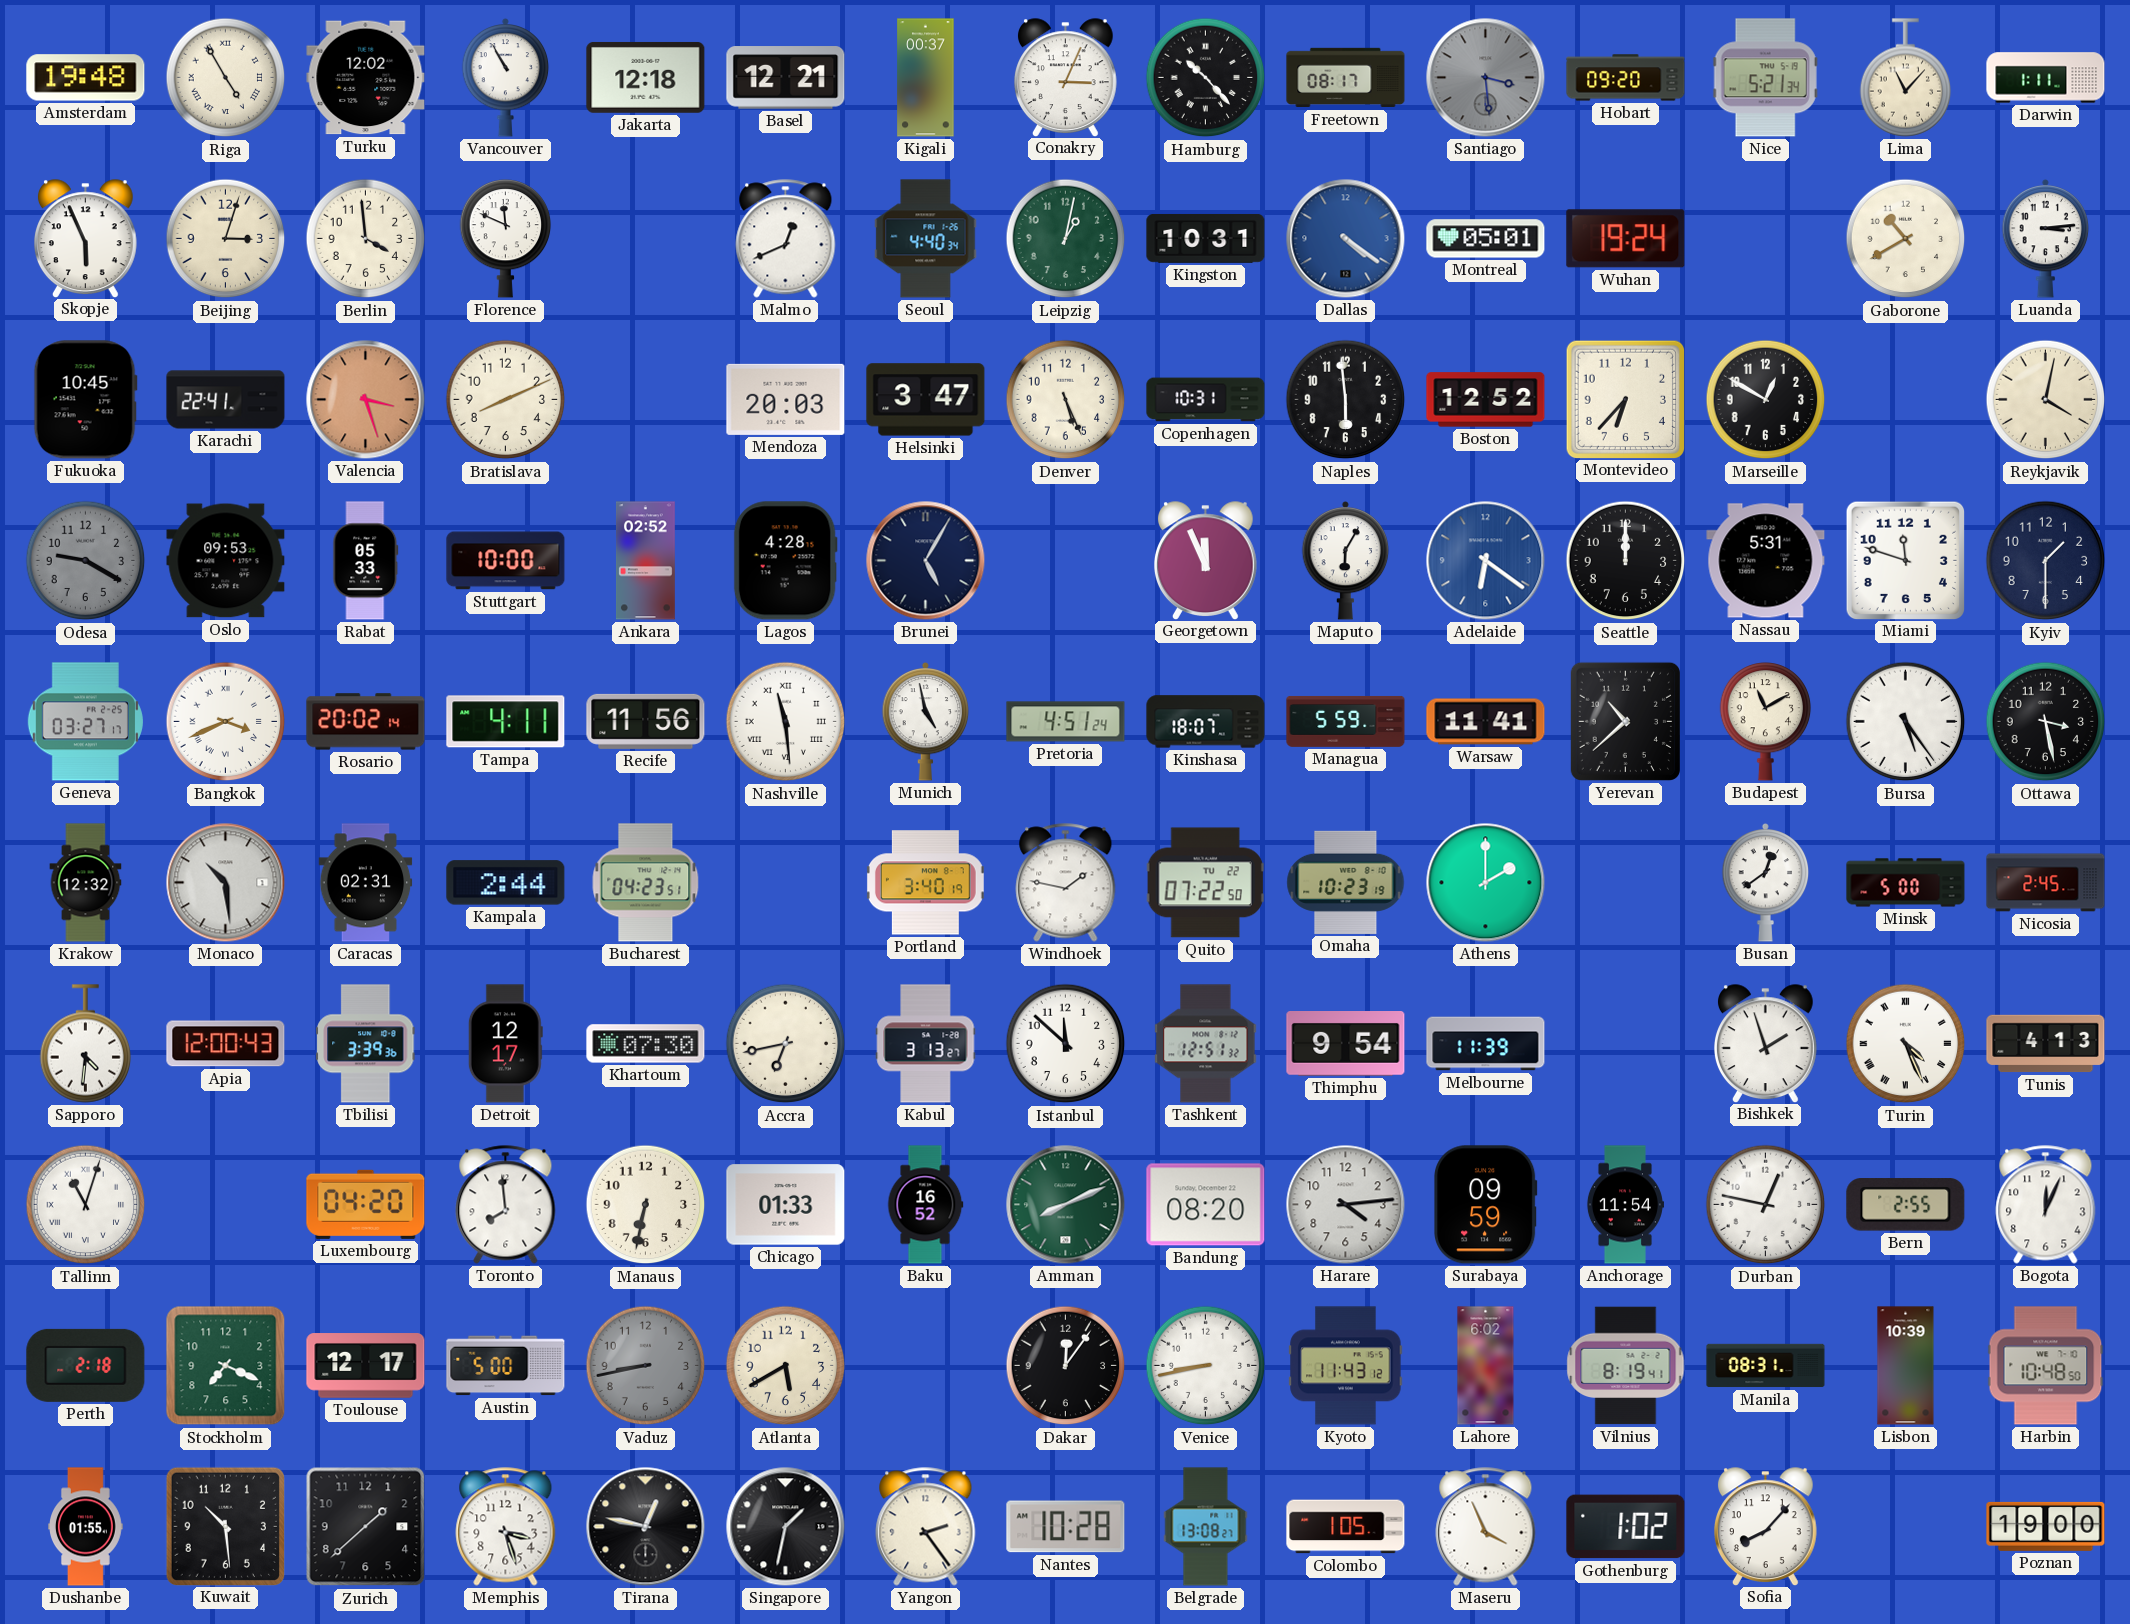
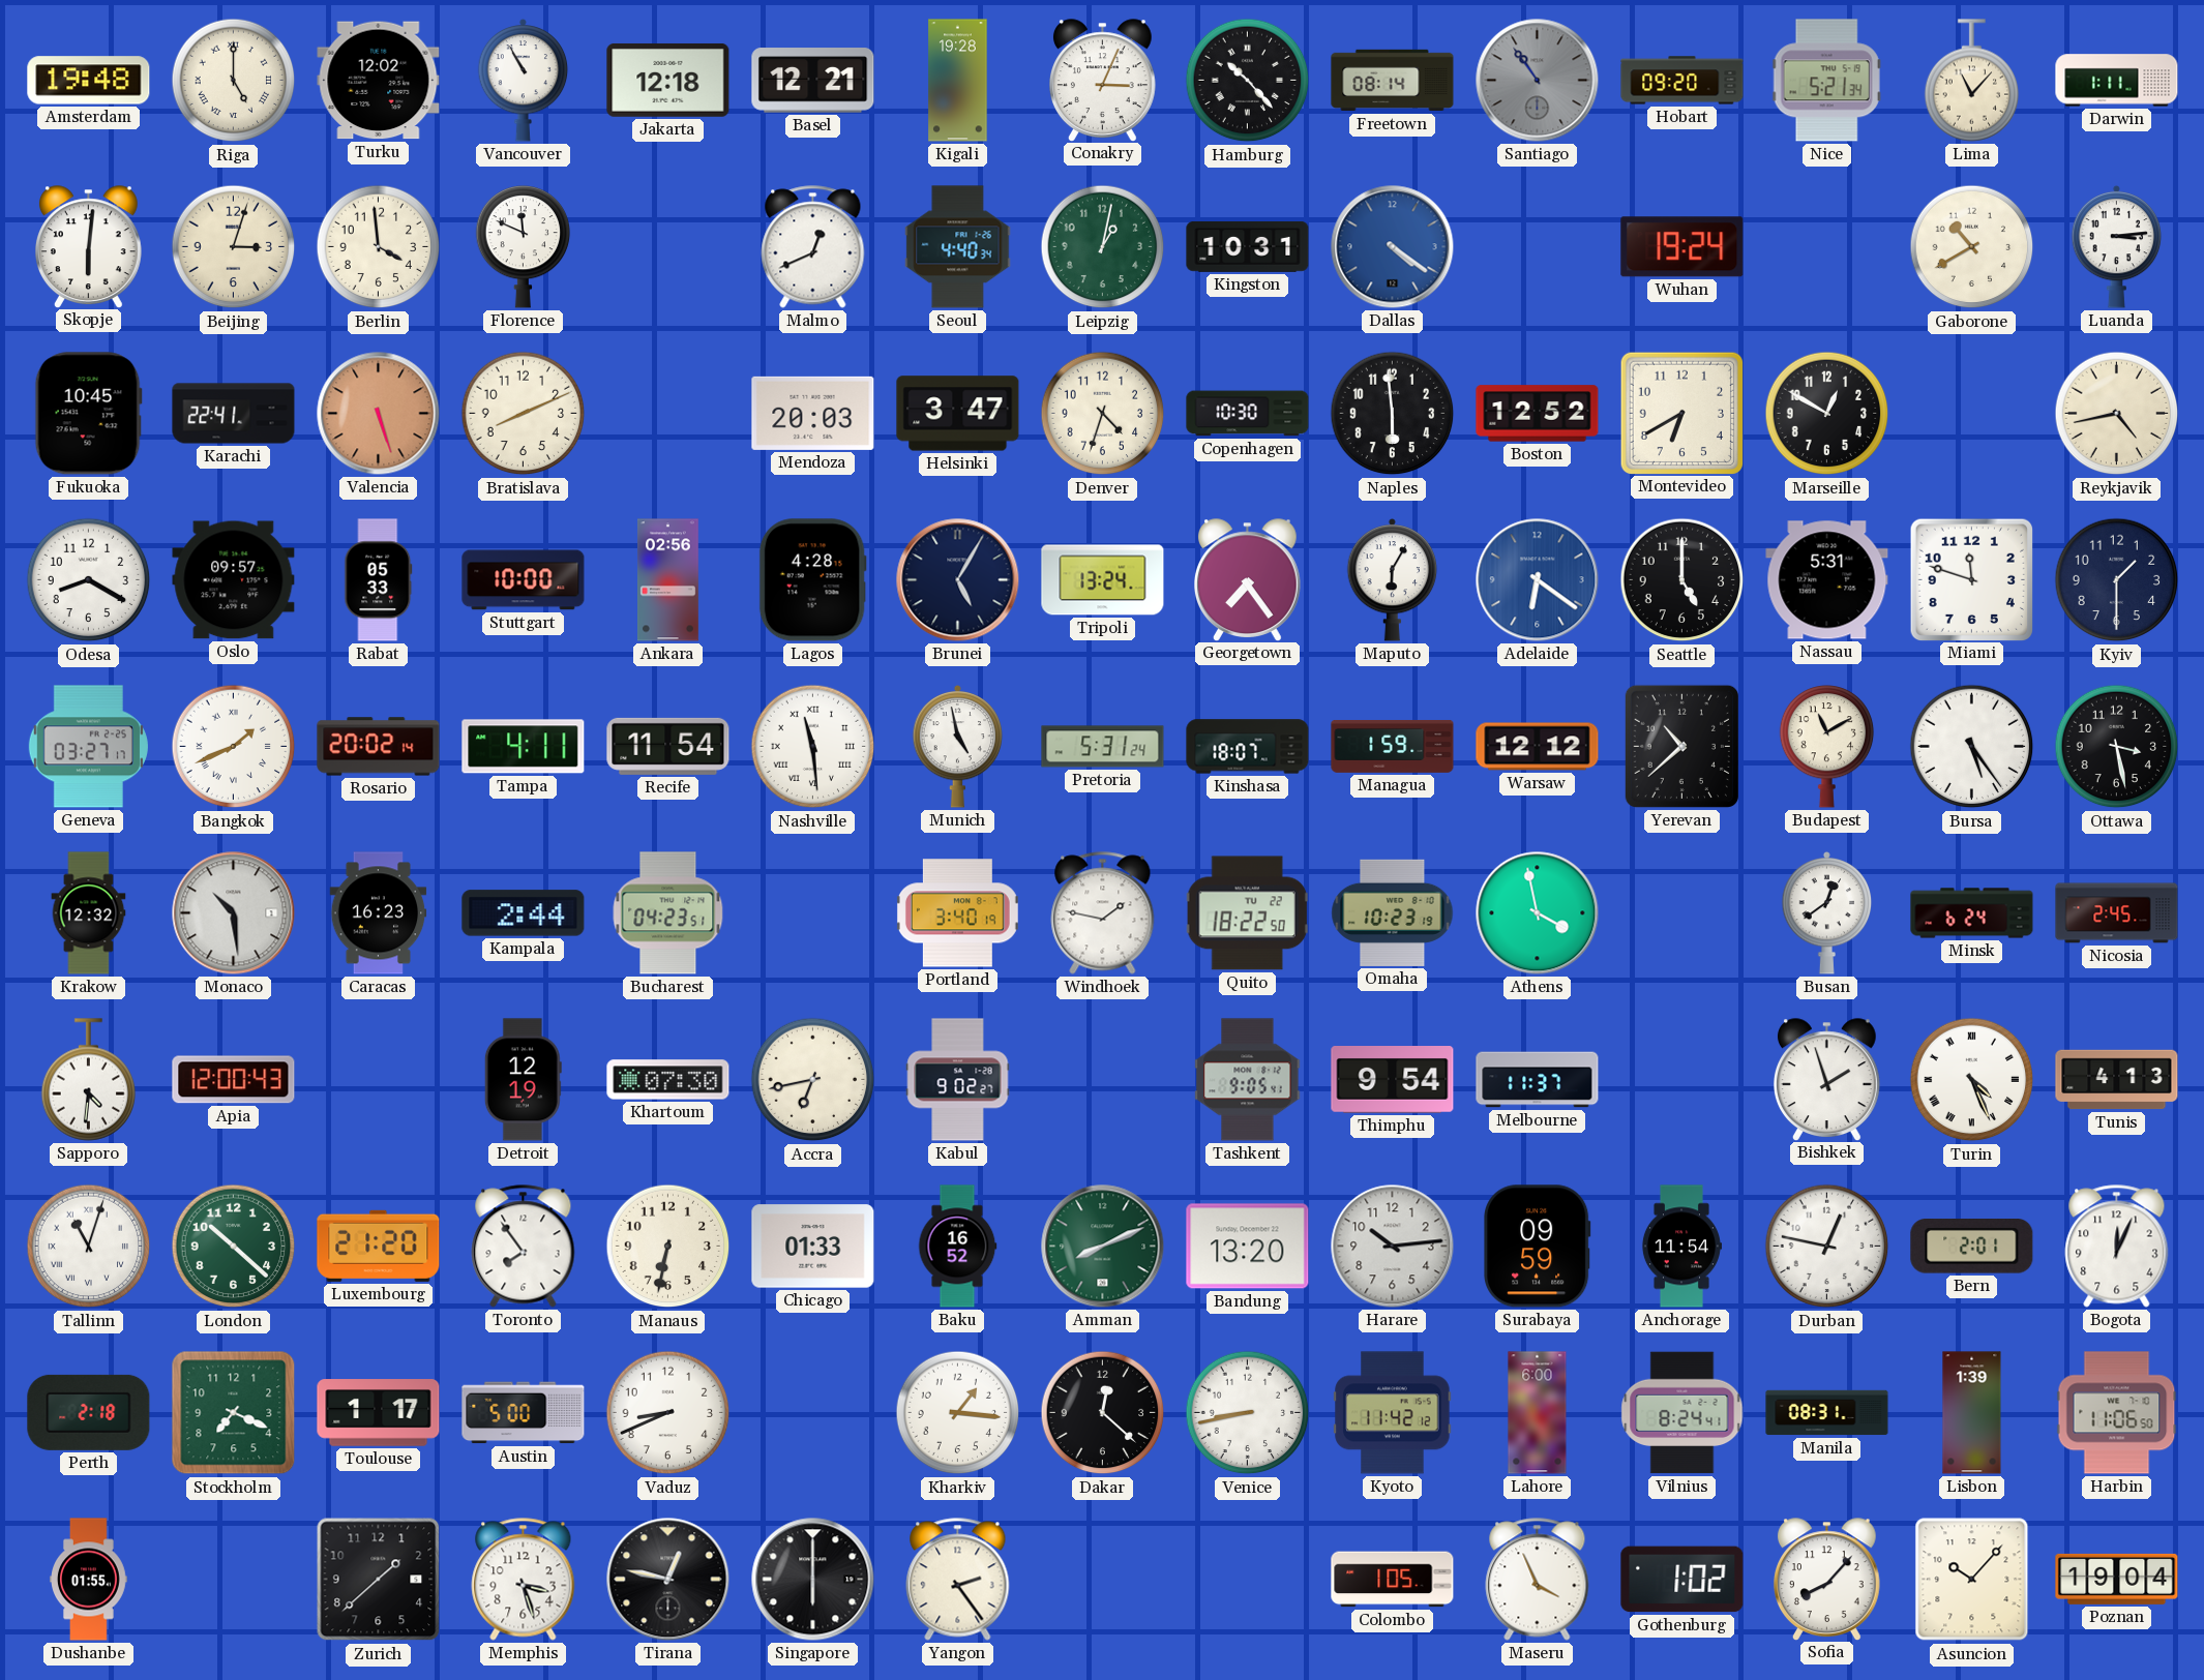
Riga: 4:55 -> 5:00 (234, 81)
Kigali: 00:37 -> 19:28 (958, 81)
Freetown: 08:17 -> 08:14 (1393, 81)
Santiago: 3:29 -> 10:54 (1538, 81)
Skopje: 5:56 -> 6:01 (89, 246)
Montreal: 05:01 -> none (1486, 239)
Valencia: 3:27 -> 5:27 (379, 414)
Denver: 5:26 -> 4:33 (1103, 414)
Copenhagen: 10:31 -> 10:30 (1248, 414)
Montevideo: 6:37 -> 6:40 (1681, 413)
Reykjavik: 4:02 -> 4:43 (2117, 414)
Odesa: 9:20 -> 8:20 (89, 580)
Odesa dial: grey -> white (89, 580)
Oslo: 09:53 -> 09:57 (234, 580)
Ankara: 02:52 -> 02:56 (668, 580)
Tripoli: none -> 13:24 (1103, 580)
Georgetown: 11:56 -> 7:24 (1248, 579)
Seattle: 12:00 -> 5:00 (1682, 580)
Bangkok: 3:41 -> 1:41 (234, 747)
Recife: 11:56 -> 11:54 (668, 746)
Pretoria: 4:51 -> 5:31 (1103, 747)
Managua: 5:59 -> 1:59 (1393, 746)
Warsaw: 11:41 -> 12:12 (1538, 747)
Caracas: 02:31 -> 16:23 (379, 913)
Quito: 07:22 -> 18:22 (1247, 913)
Athens: 2:00 -> 3:58 (1538, 913)
Minsk: 5:00 -> 6:24 (1972, 913)
Tbilisi: 3:39 -> none (366, 1044)
Detroit: 12:17 -> 12:19 (523, 1080)
Kabul: 3:13 -> 9:02 (958, 1080)
Istanbul: 11:52 -> none (1066, 1044)
Tashkent: 12:51 -> 9:05 (1248, 1080)
Melbourne: 11:39 -> 11:37 (1538, 1080)
London: none -> 10:22 (234, 1247)
Luxembourg: 04:20 -> 21:20 (379, 1246)
Toronto: 7:59 -> 7:54 (524, 1247)
Bandung: 08:20 -> 13:20 (1248, 1247)
Harare: 4:14 -> 10:14 (1393, 1247)
Bern: 2:55 -> 2:01 (1972, 1247)
Toulouse: 12:17 -> 1:17 (379, 1413)
Vaduz: 8:43 -> 8:41 (668, 1413)
Vaduz dial: grey -> white (668, 1413)
Atlanta: 5:40 -> none (786, 1366)
Kharkiv: none -> 1:16 (958, 1413)
Dakar: 12:06 -> 12:22 (1103, 1413)
Kyoto: 11:43 -> 11:42 (1393, 1413)
Lahore: 6:02 -> 6:00 (1538, 1413)
Vilnius: 8:19 -> 8:24 (1682, 1413)
Lisbon: 10:39 -> 1:39 (1972, 1413)
Harbin: 10:48 -> 11:06 (2117, 1413)
Kuwait: 10:29 -> none (225, 1526)
Singapore: 1:32 -> 6:00 (813, 1580)
Nantes: 10:28 -> none (1066, 1527)
Belgrade: 13:08 -> none (1206, 1527)
Asuncion: none -> 10:07 (1972, 1580)
Poznan: 19:00 -> 19:04 (2117, 1579)
